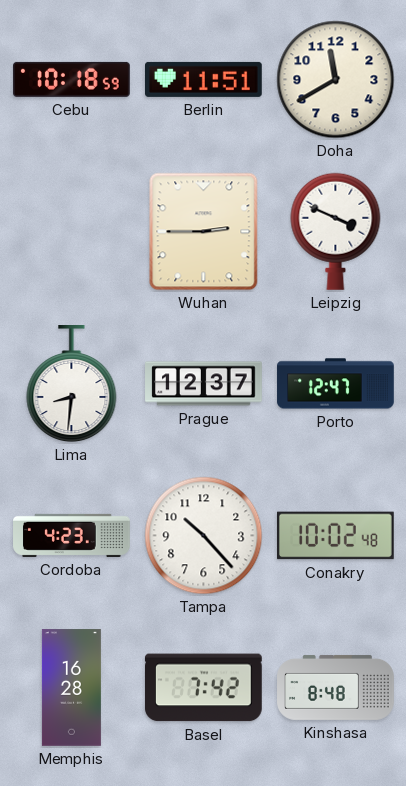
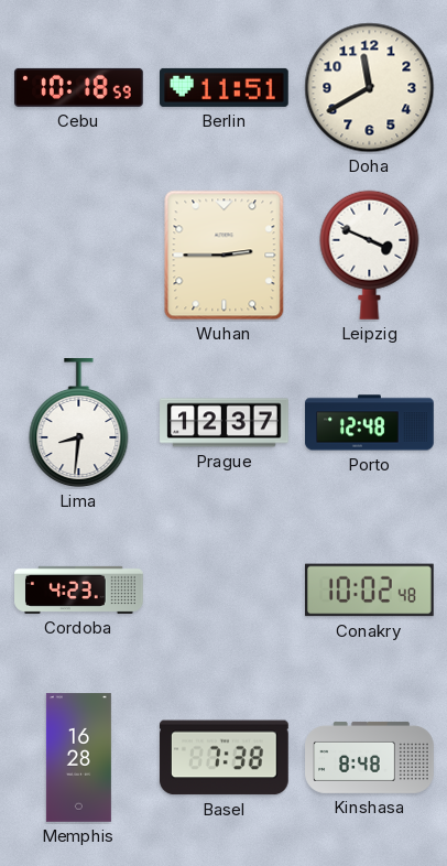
Porto: 12:47 -> 12:48 (370, 423)
Tampa: 10:23 -> none (204, 536)
Basel: 7:42 -> 7:38 (223, 758)
